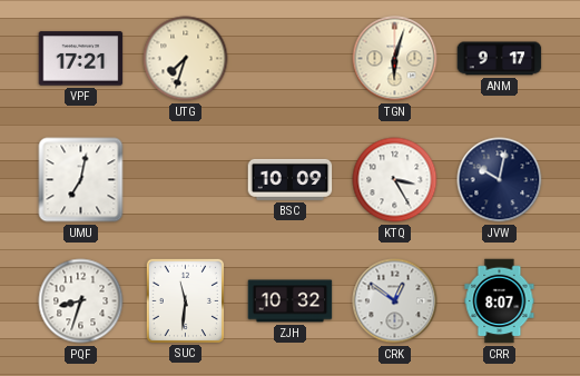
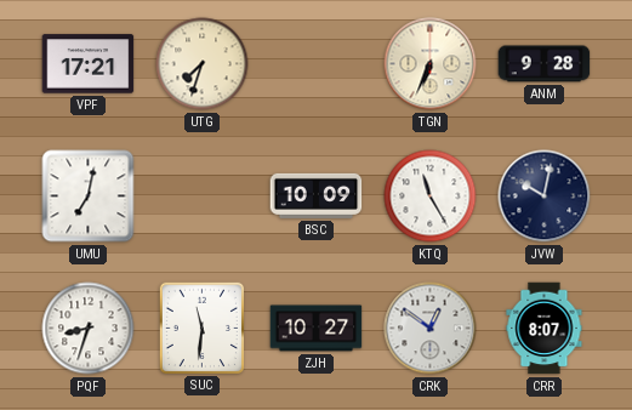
TGN: 6:03 -> 6:34 (431, 64)
ANM: 9:17 -> 9:28 (545, 64)
KTQ: 3:25 -> 11:25 (431, 197)
ZJH: 10:32 -> 10:27 (317, 329)
